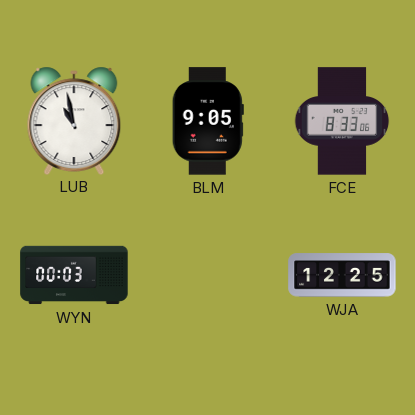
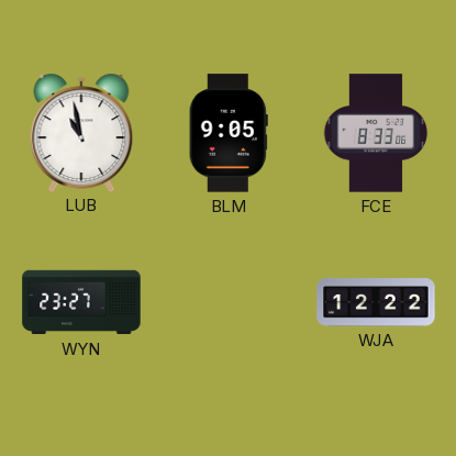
WYN: 00:03 -> 23:27 (81, 302)
WJA: 12:25 -> 12:22 (376, 302)
